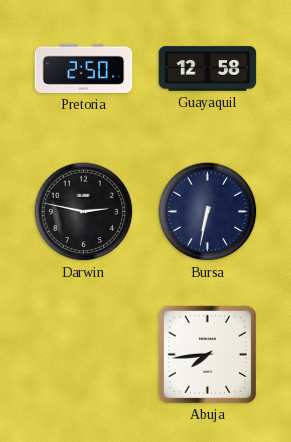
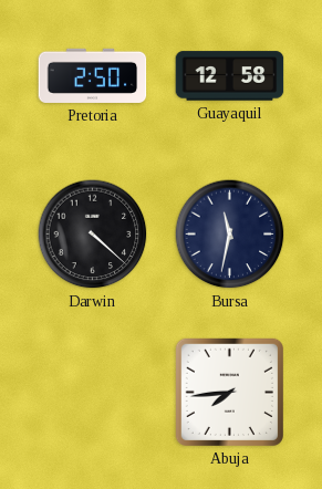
Darwin: 2:47 -> 4:22 (93, 235)
Bursa: 6:32 -> 11:32 (230, 235)
